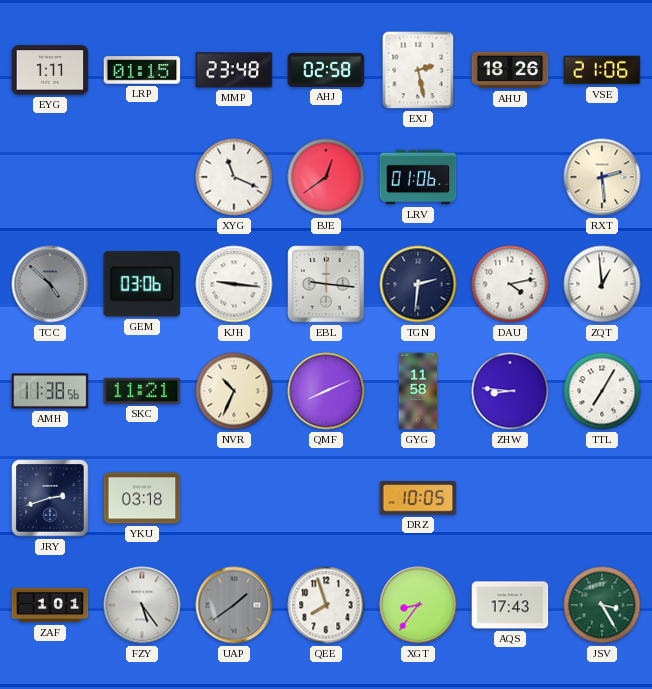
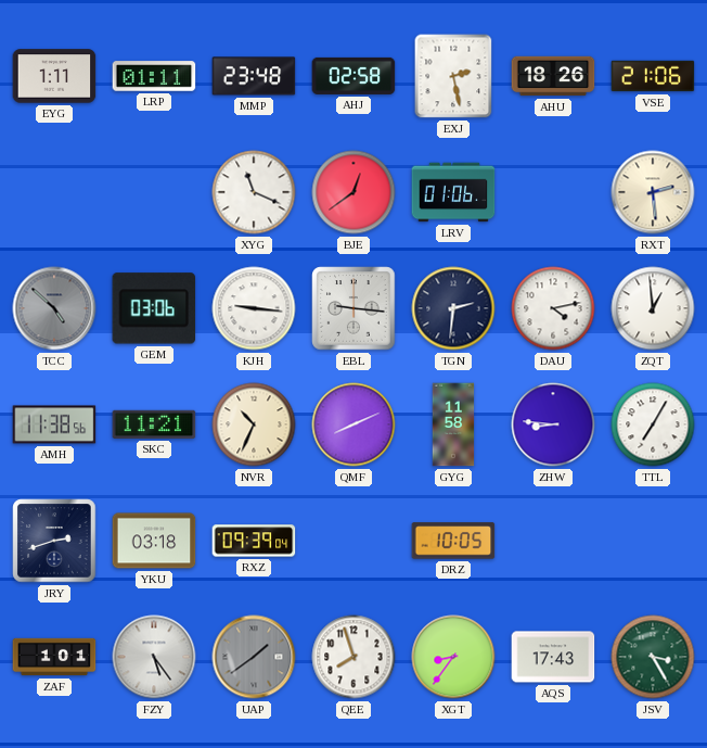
LRP: 01:15 -> 01:11 (154, 76)
RXZ: none -> 09:39 (254, 541)
